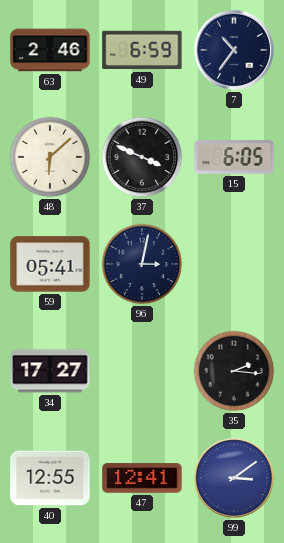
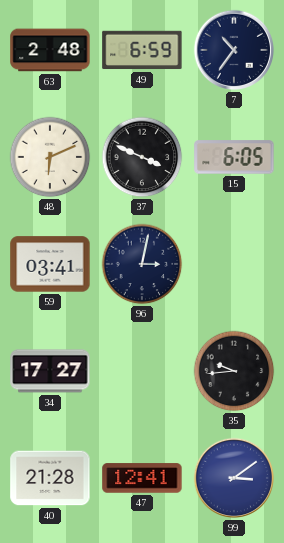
63: 2:46 -> 2:48 (50, 50)
48: 6:08 -> 6:11 (50, 157)
59: 05:41 -> 03:41 (50, 264)
35: 2:16 -> 9:44 (234, 371)
40: 12:55 -> 21:28 (50, 478)
